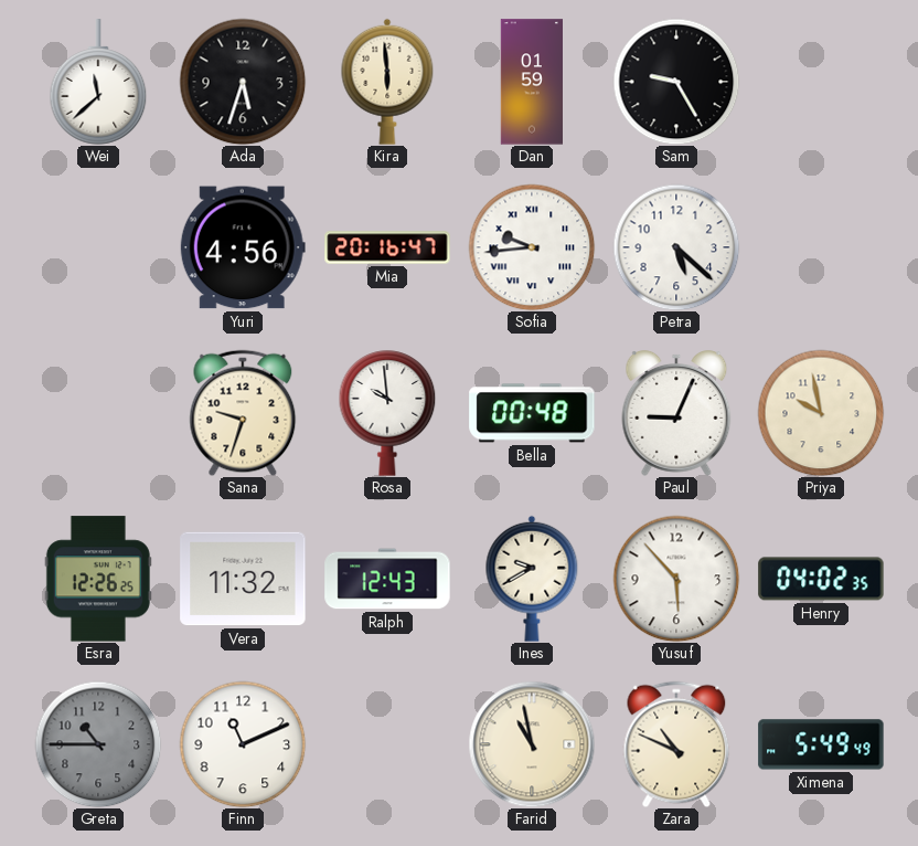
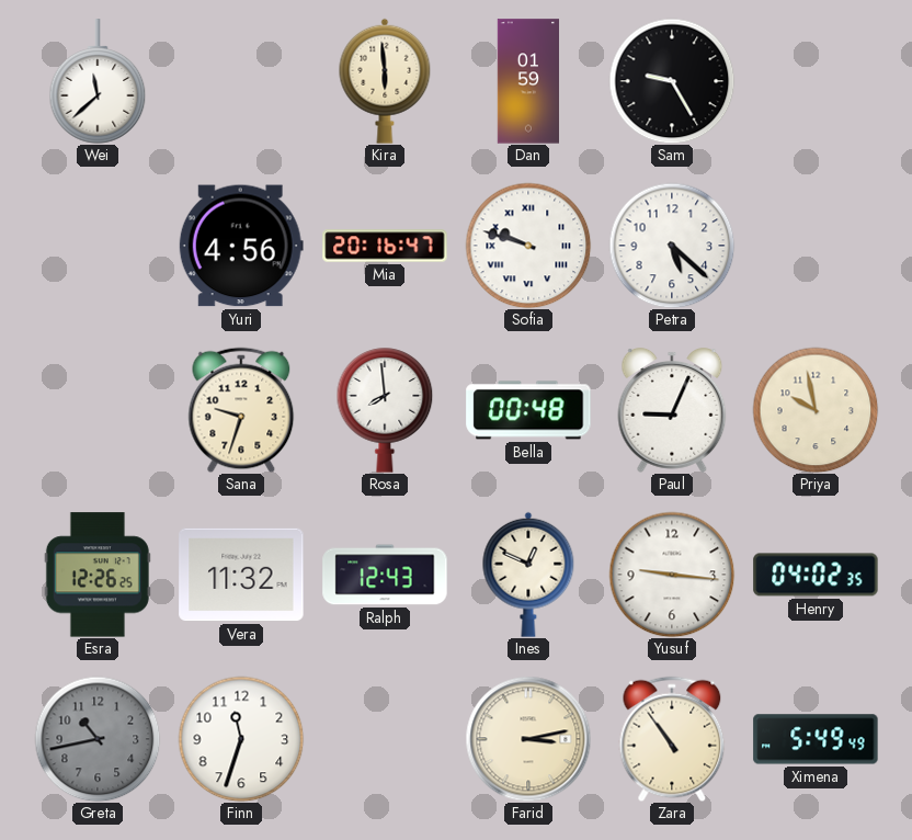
Ada: 5:33 -> none (243, 82)
Sofia: 9:44 -> 9:48 (528, 246)
Rosa: 9:59 -> 7:59 (385, 410)
Ines: 9:40 -> 12:49 (528, 575)
Yusuf: 5:53 -> 9:16 (672, 575)
Greta: 10:45 -> 10:43 (98, 739)
Finn: 11:11 -> 11:33 (241, 739)
Farid: 10:58 -> 3:13 (528, 739)
Zara: 10:49 -> 10:54 (672, 739)
